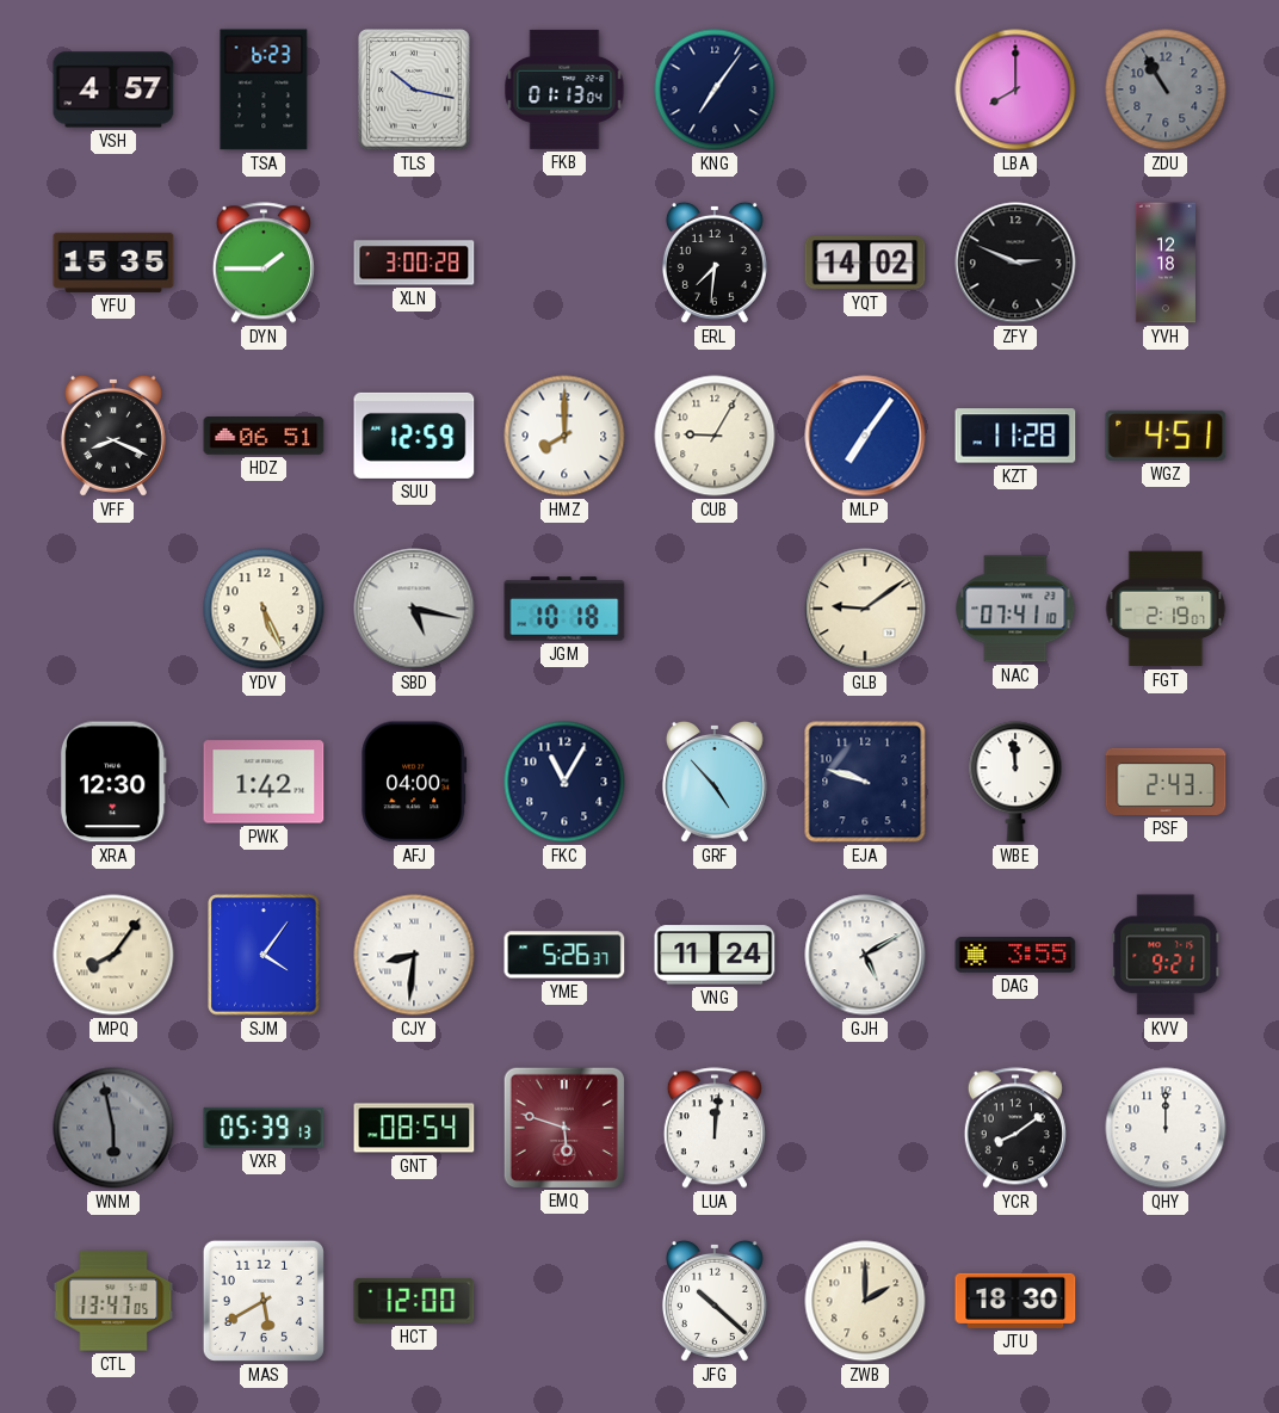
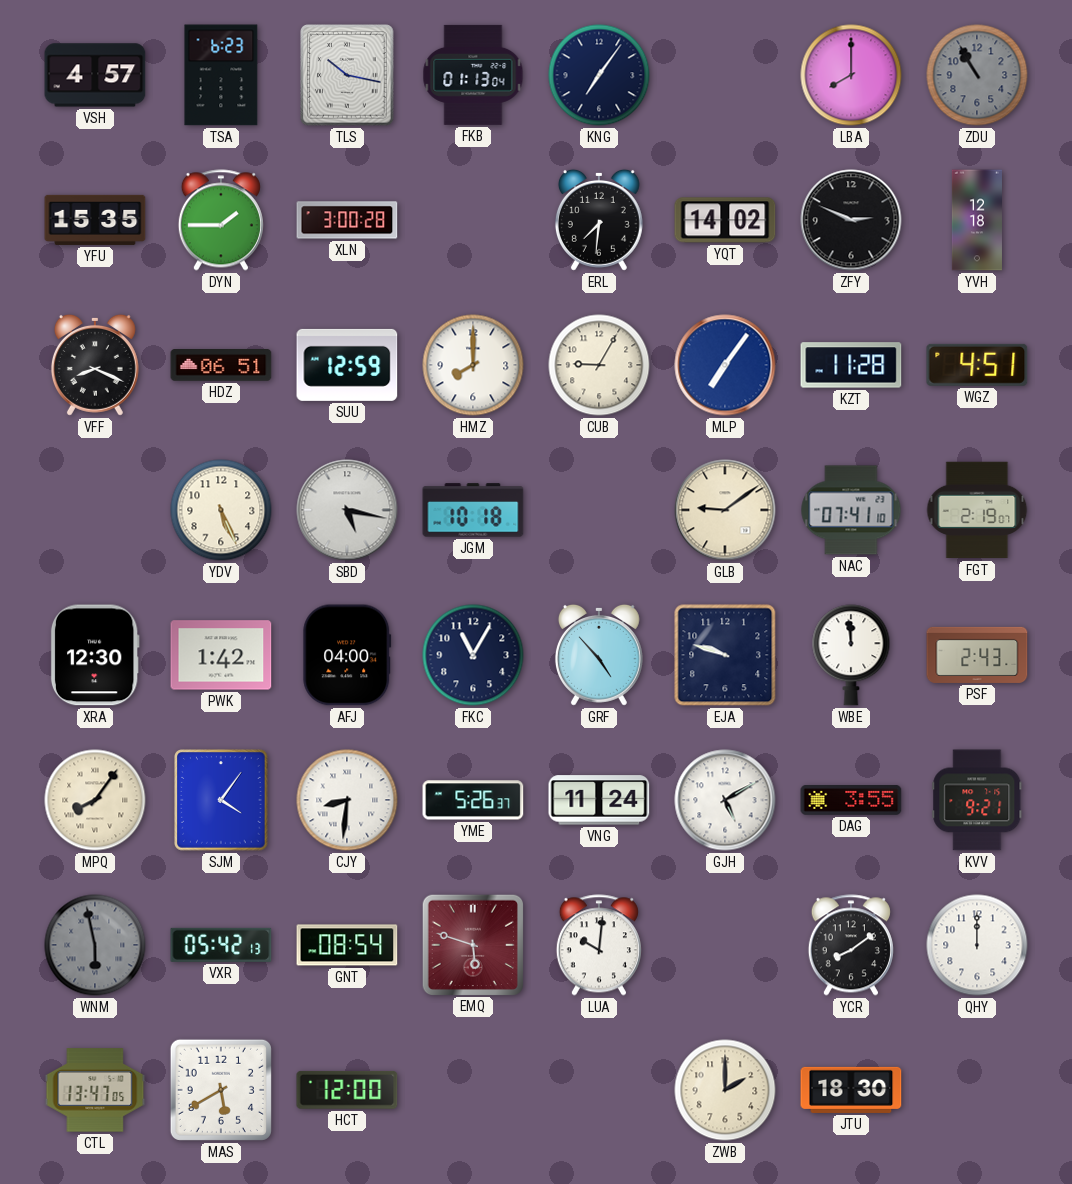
VXR: 05:39 -> 05:42 (221, 945)
LUA: 12:01 -> 10:01 (599, 945)
JFG: 10:22 -> none (715, 1301)
